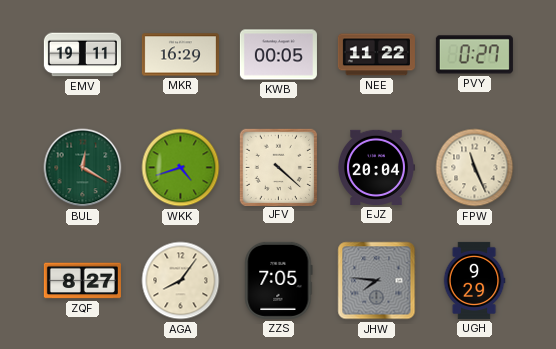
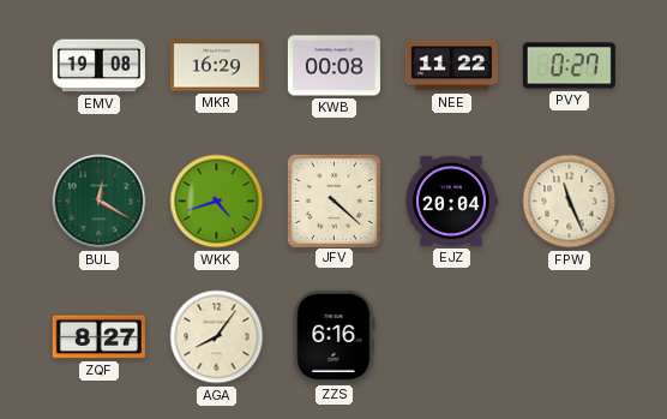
EMV: 19:11 -> 19:08 (98, 66)
KWB: 00:05 -> 00:08 (333, 66)
ZZS: 7:05 -> 6:16 (335, 336)
JHW: 7:46 -> none (377, 281)
UGH: 9:29 -> none (474, 280)
